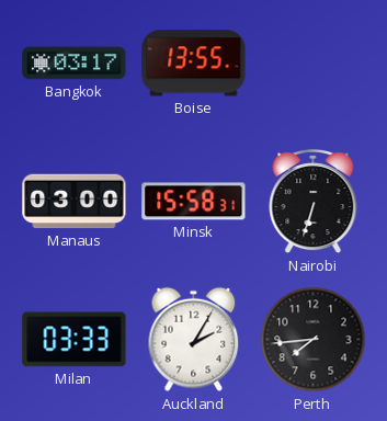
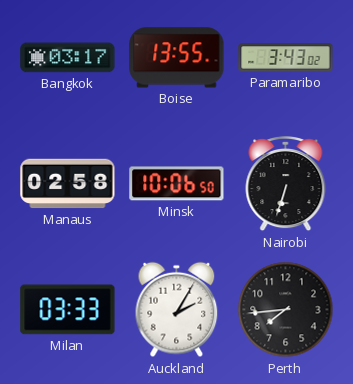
Paramaribo: none -> 3:43 (286, 58)
Manaus: 03:00 -> 02:58 (68, 184)
Minsk: 15:58 -> 10:06 (177, 184)
